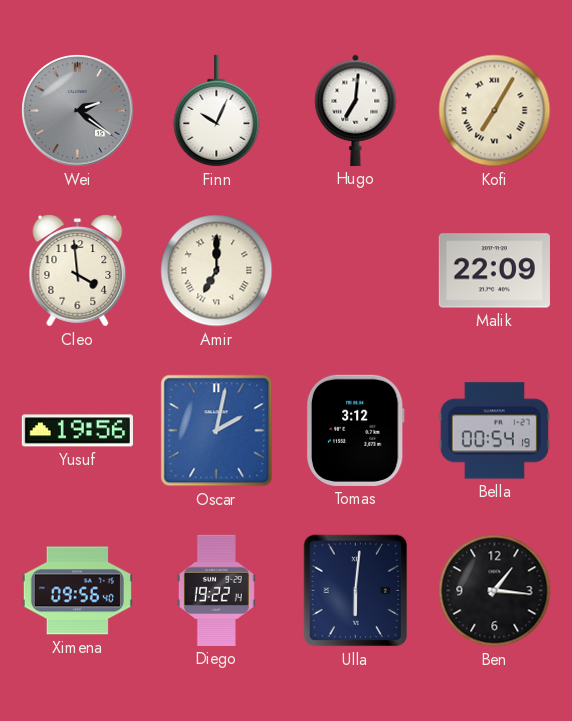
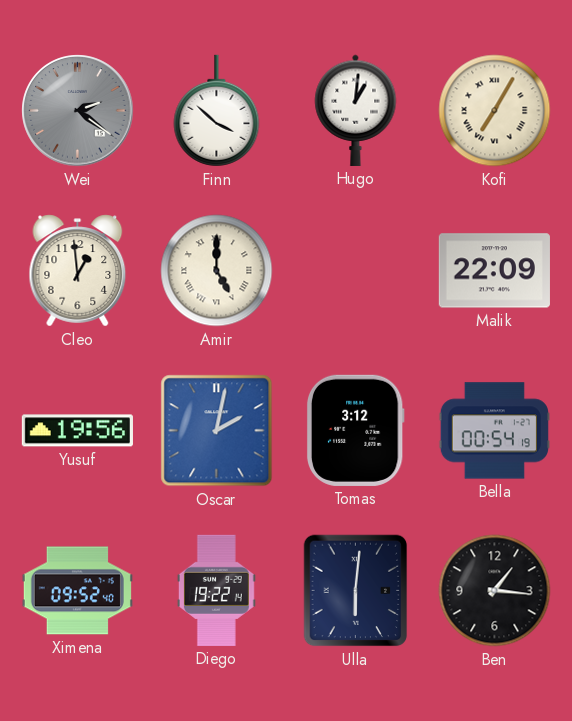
Finn: 10:04 -> 3:52 (217, 111)
Hugo: 7:01 -> 1:01 (356, 110)
Cleo: 3:59 -> 12:59 (78, 271)
Amir: 7:00 -> 5:00 (217, 271)
Ximena: 09:56 -> 09:52 (77, 591)
